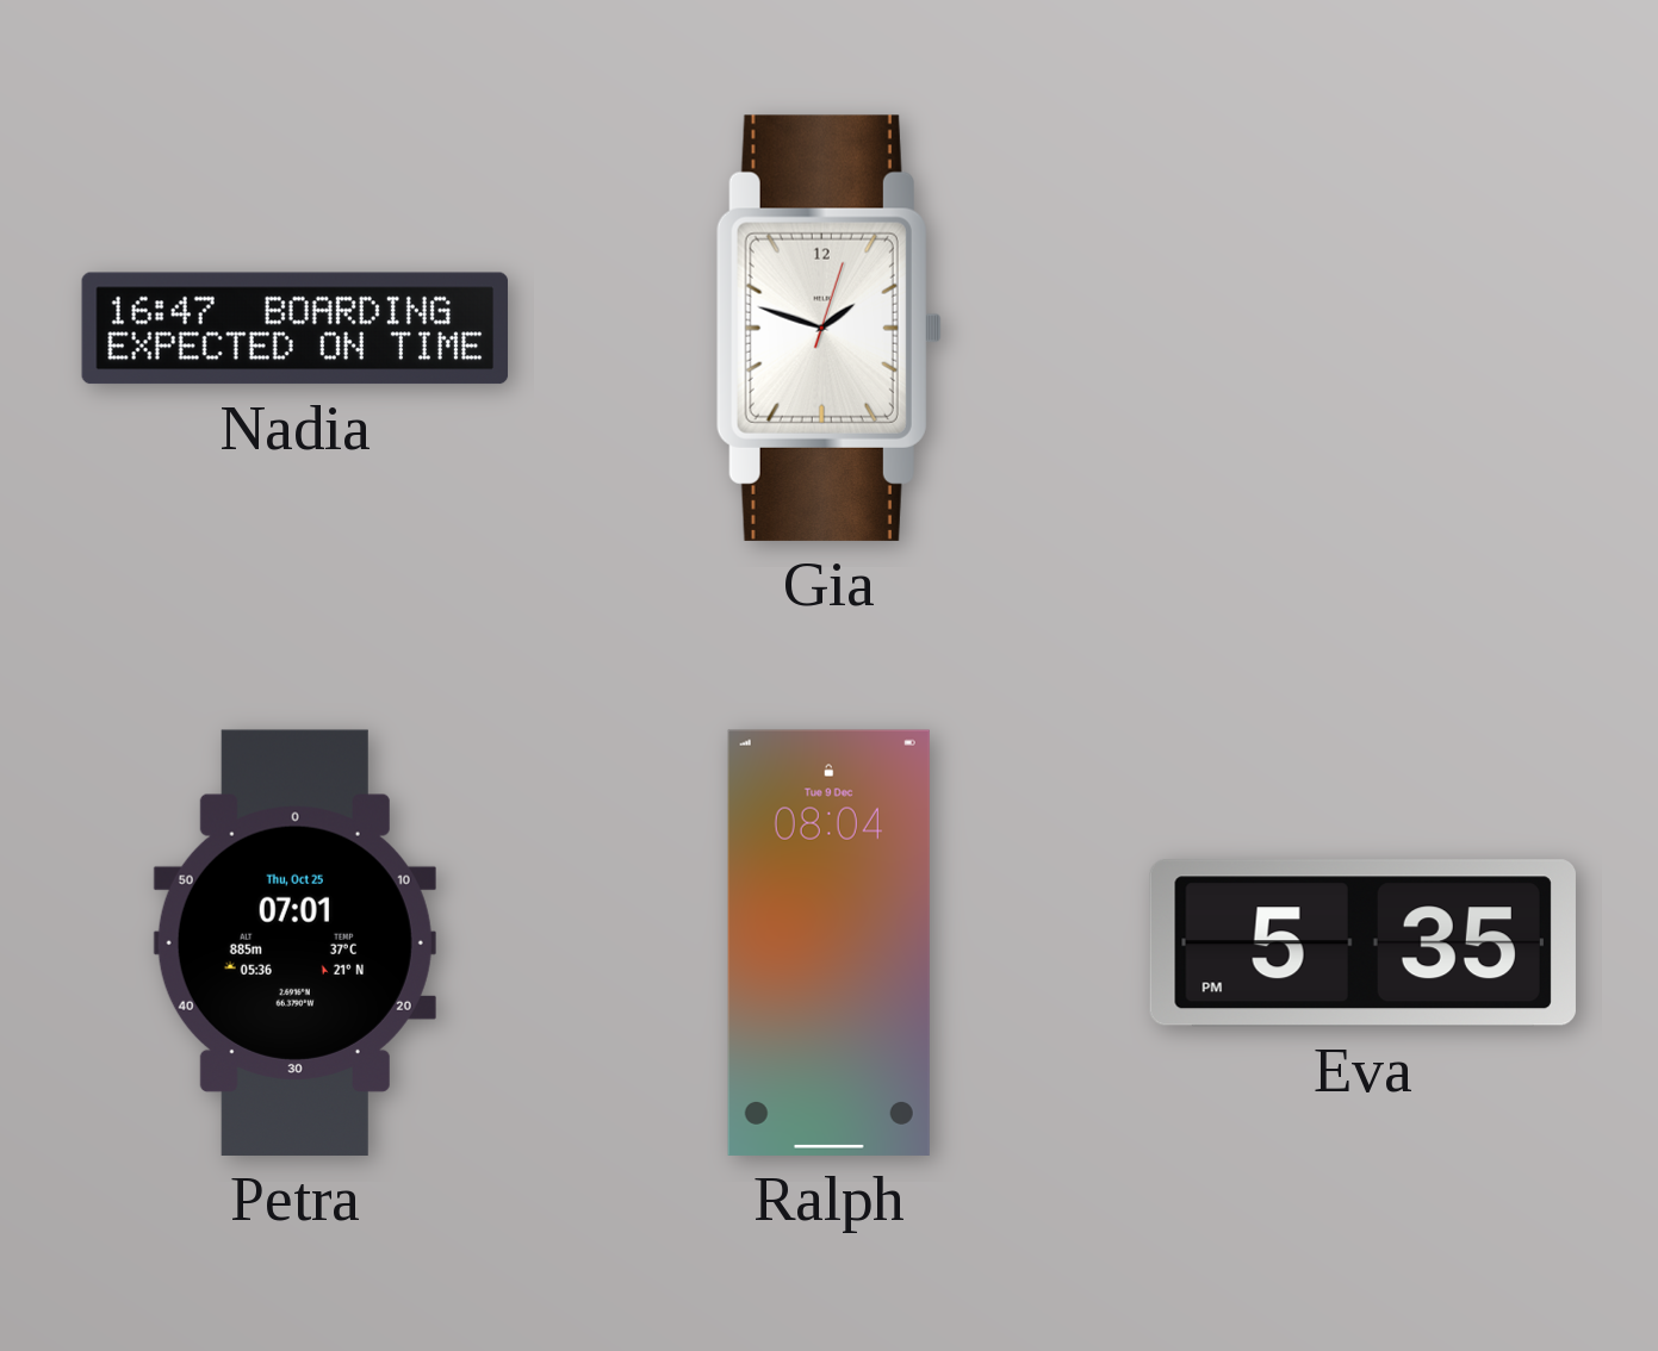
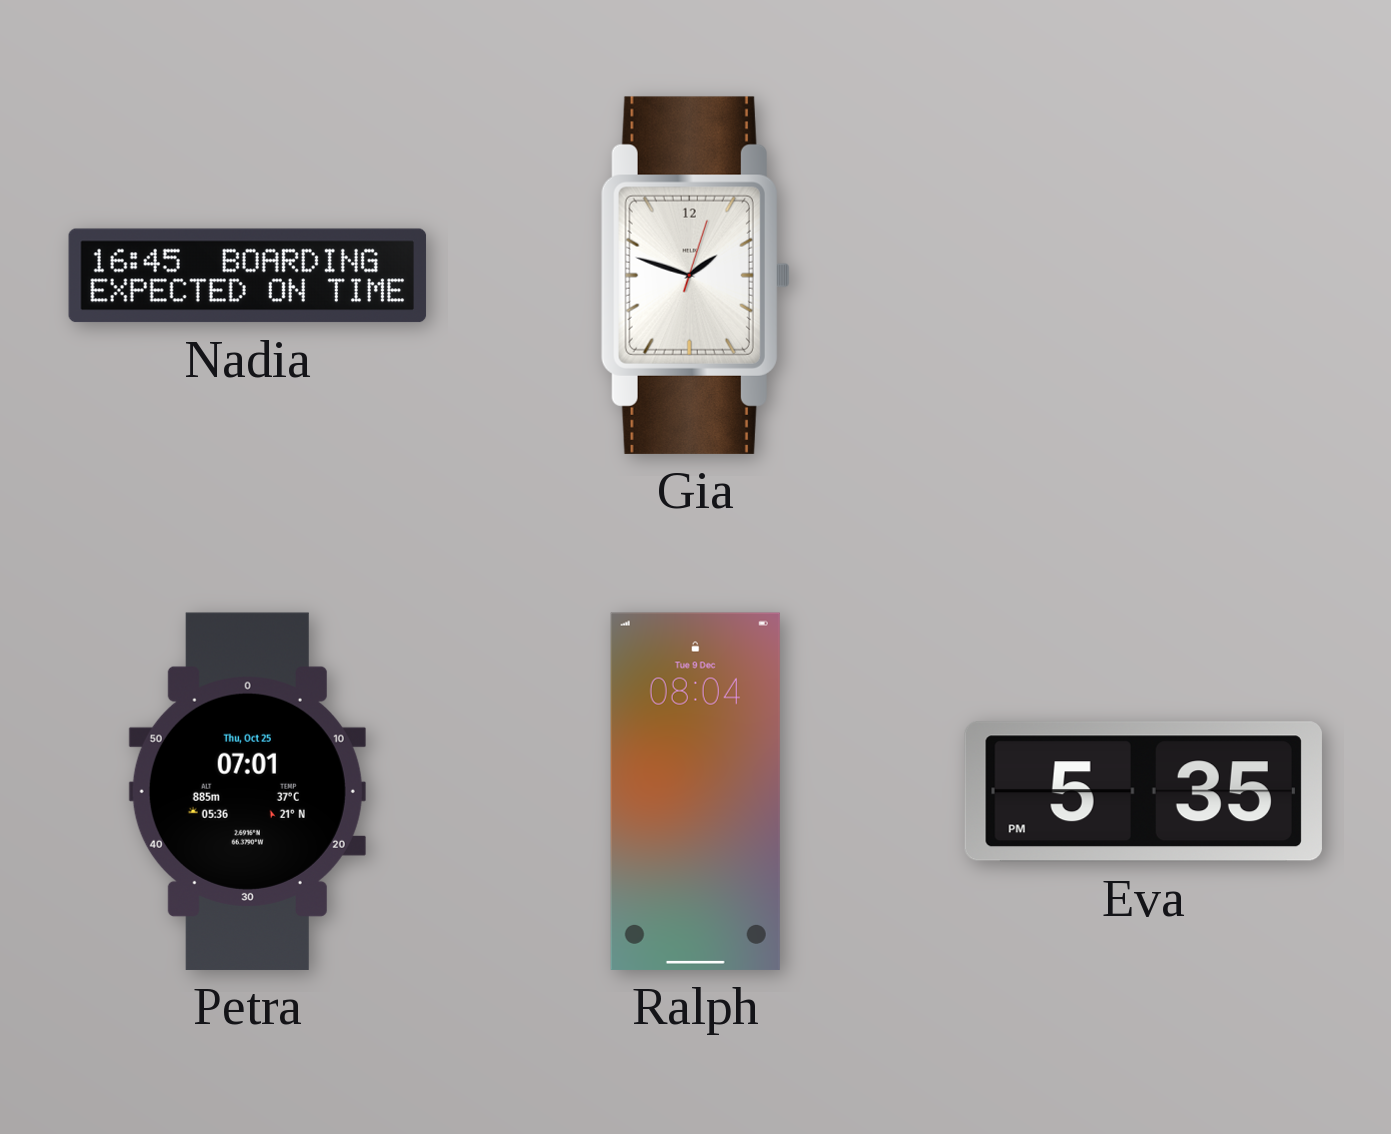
Nadia: 16:47 -> 16:45 (248, 276)
